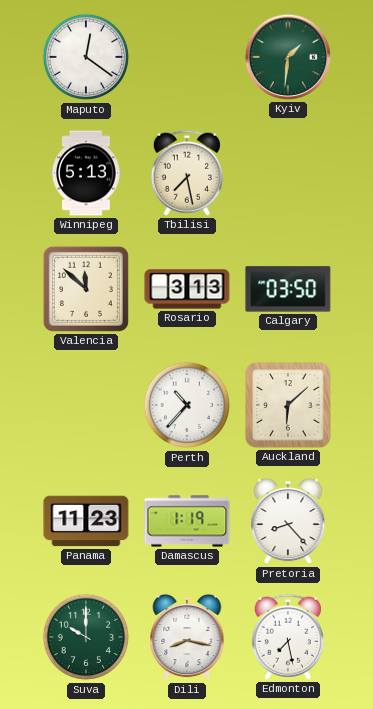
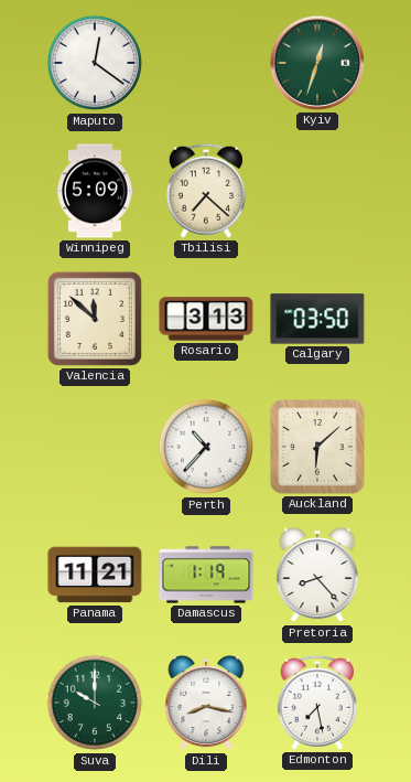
Kyiv: 1:31 -> 12:33 (317, 63)
Winnipeg: 5:13 -> 5:09 (95, 191)
Tbilisi: 7:28 -> 7:22 (206, 191)
Panama: 11:23 -> 11:21 (95, 575)
